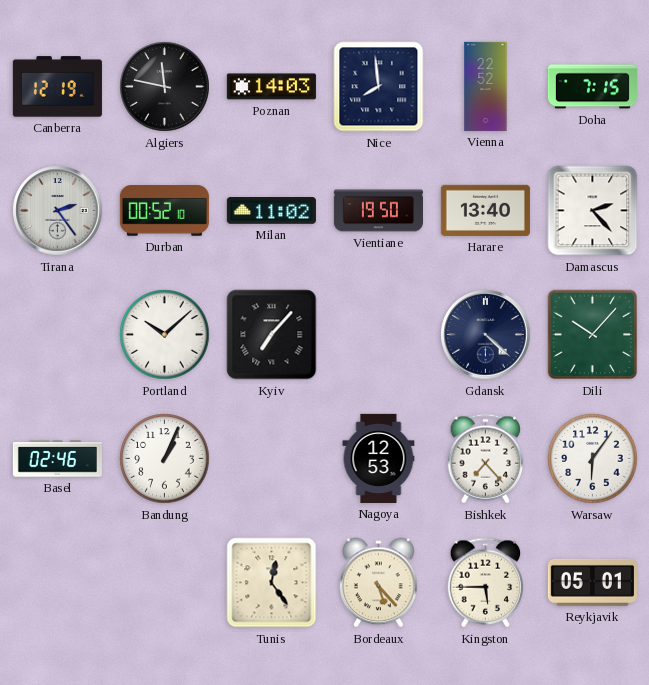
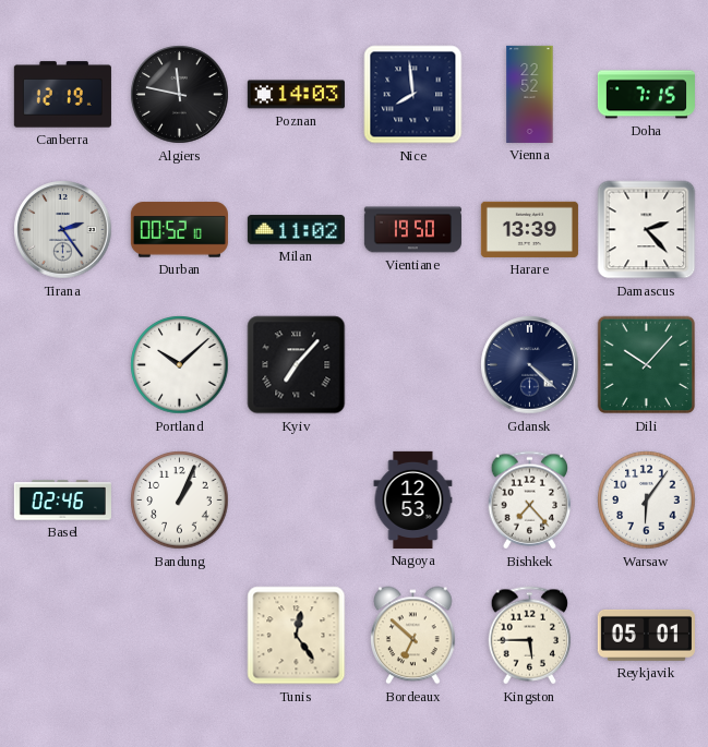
Harare: 13:40 -> 13:39 (529, 229)
Bordeaux: 5:23 -> 6:52 (413, 636)
